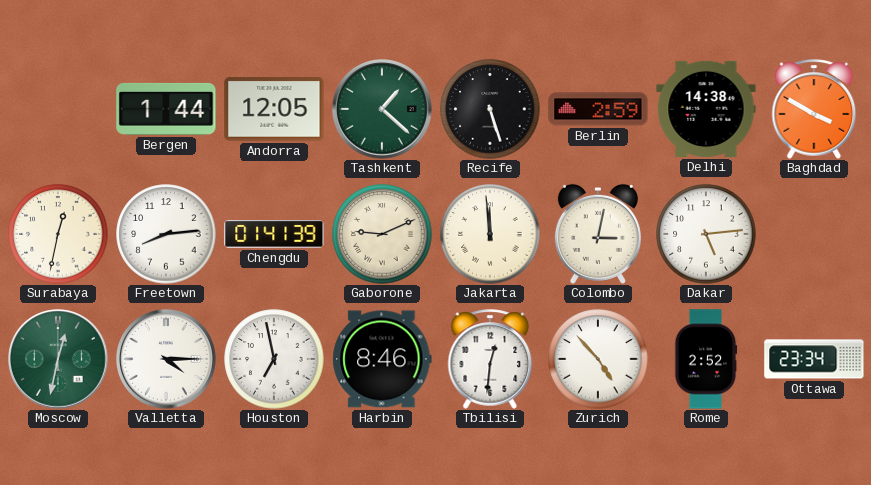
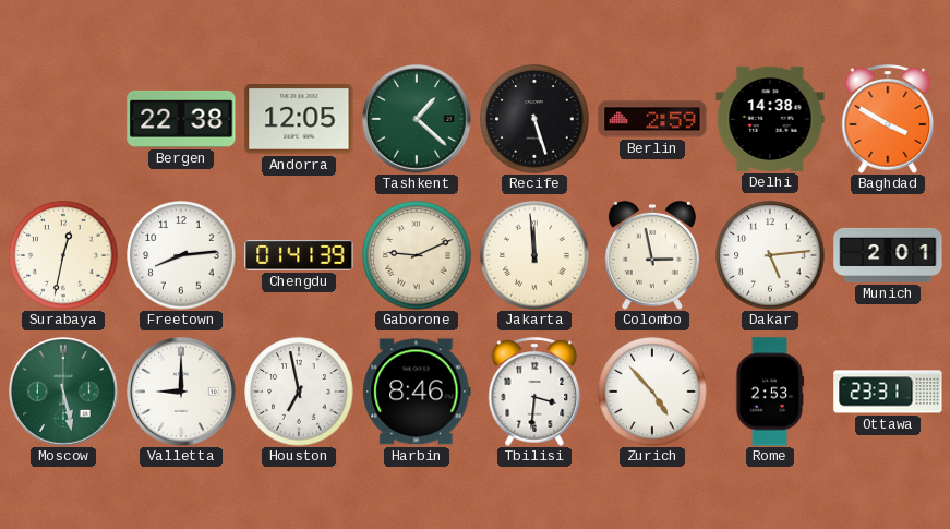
Bergen: 1:44 -> 22:38 (181, 119)
Colombo: 3:02 -> 2:58 (652, 255)
Munich: none -> 2:01 (888, 255)
Moscow: 12:32 -> 5:28 (64, 393)
Valletta: 4:15 -> 9:00 (182, 393)
Tbilisi: 12:31 -> 3:31 (534, 392)
Rome: 2:52 -> 2:53 (770, 392)
Ottawa: 23:34 -> 23:31 (888, 392)
